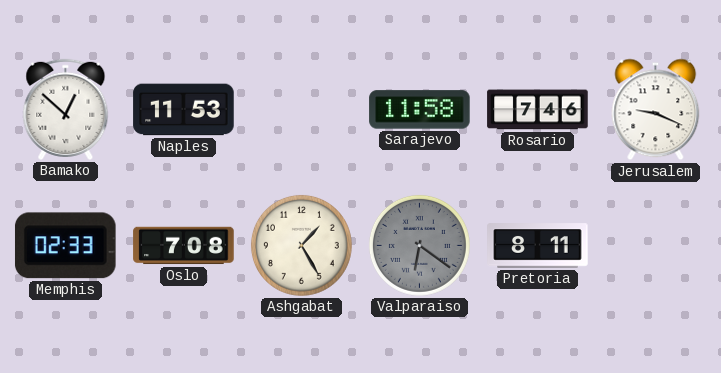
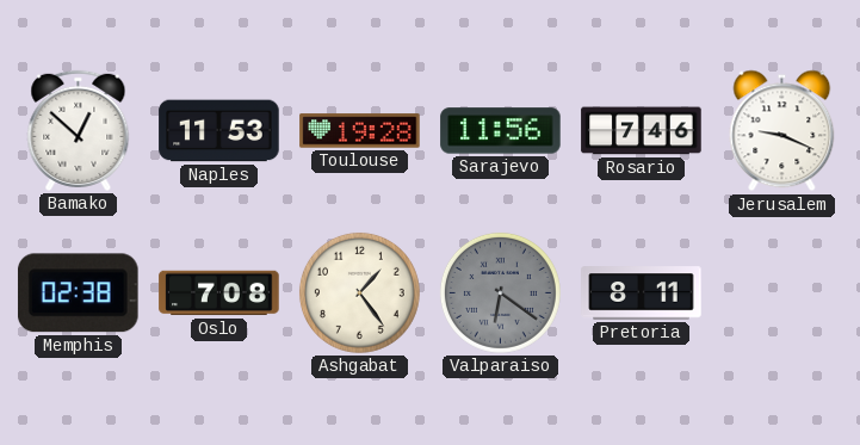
Toulouse: none -> 19:28 (360, 131)
Sarajevo: 11:58 -> 11:56 (501, 131)
Memphis: 02:33 -> 02:38 (78, 293)
Ashgabat: 1:25 -> 1:24 (359, 292)
